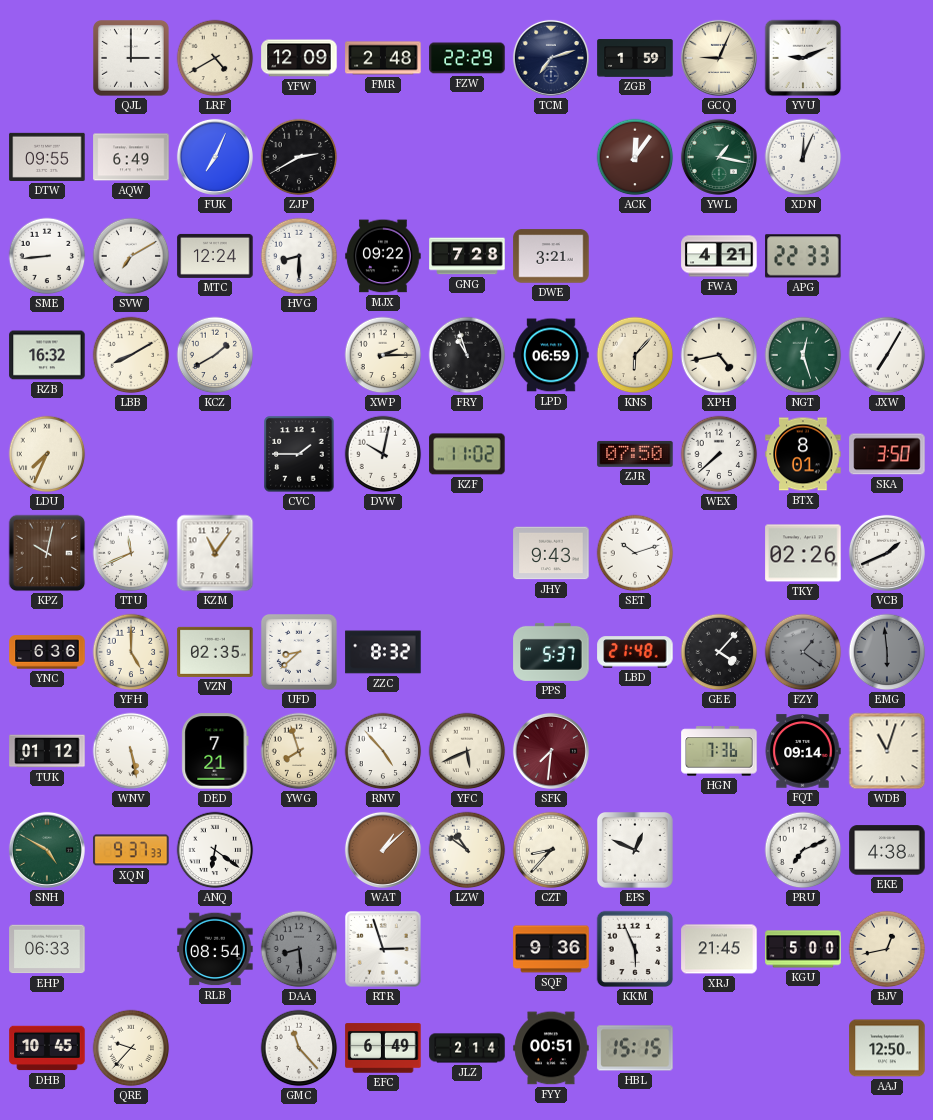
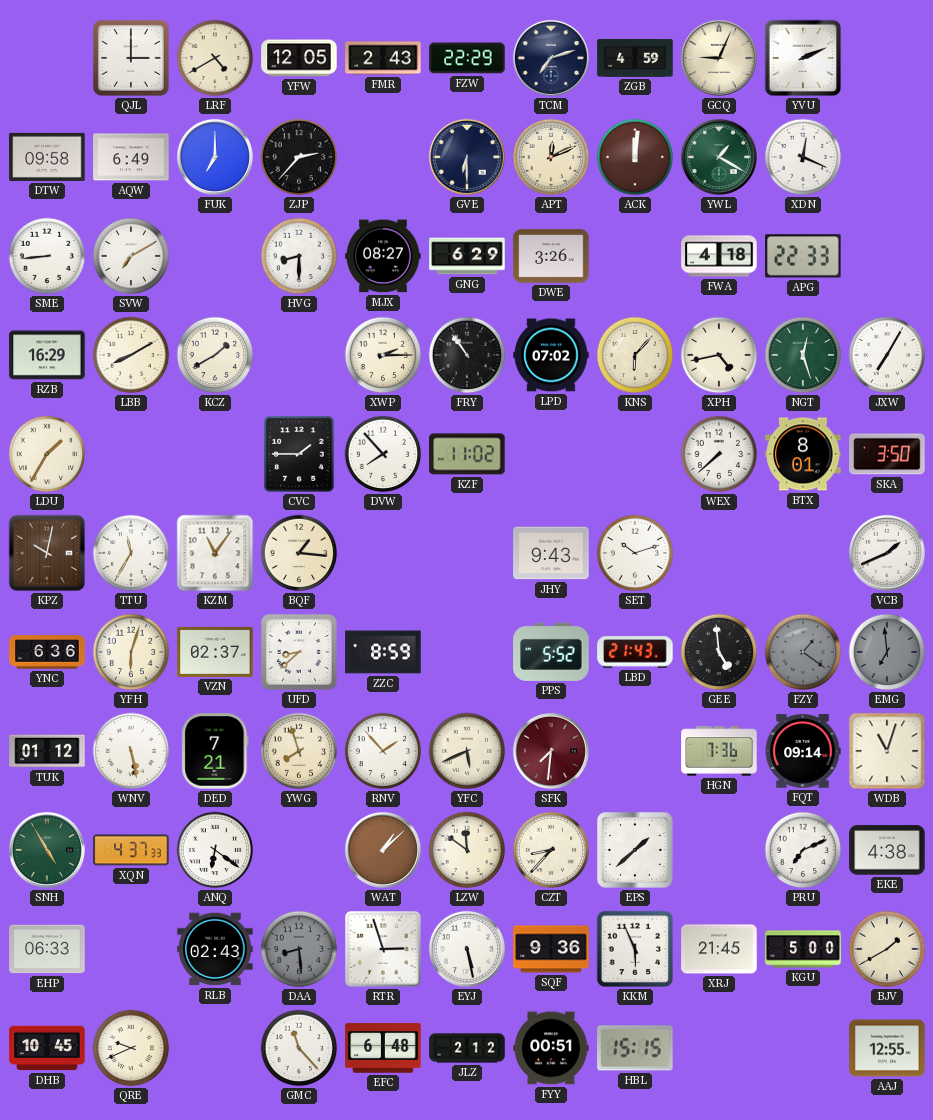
YFW: 12:09 -> 12:05 (299, 58)
FMR: 2:48 -> 2:43 (383, 58)
ZGB: 1:59 -> 4:59 (635, 58)
YVU: 9:11 -> 2:11 (803, 58)
DTW: 09:55 -> 09:58 (47, 157)
FUK: 7:04 -> 7:00 (215, 157)
ZJP: 2:40 -> 2:37 (299, 157)
GVE: none -> 6:30 (467, 157)
APT: none -> 12:11 (551, 157)
ACK: 12:06 -> 12:01 (635, 157)
YWL: 1:17 -> 1:20 (719, 157)
XDN: 12:04 -> 12:19 (803, 157)
MTC: 12:24 -> none (215, 256)
MJX: 09:22 -> 08:27 (383, 256)
GNG: 7:28 -> 6:29 (467, 256)
DWE: 3:21 -> 3:26 (551, 256)
FWA: 4:21 -> 4:18 (719, 256)
RZB: 16:32 -> 16:29 (47, 355)
FRY: 10:57 -> 10:54 (467, 355)
LPD: 06:59 -> 07:02 (551, 355)
LDU: 7:34 -> 1:35 (47, 454)
DVW: 10:02 -> 7:53 (383, 454)
ZJR: 07:50 -> none (635, 454)
TTU: 11:41 -> 11:35 (131, 553)
BQF: none -> 1:16 (299, 553)
TKY: 02:26 -> none (803, 553)
YFH: 5:00 -> 6:03 (131, 652)
VZN: 02:35 -> 02:37 (215, 652)
ZZC: 8:32 -> 8:59 (383, 652)
PPS: 5:37 -> 5:52 (551, 652)
LBD: 21:48 -> 21:43 (635, 652)
GEE: 4:07 -> 4:59 (719, 652)
EMG: 5:59 -> 6:59 (887, 652)
RNV: 4:53 -> 1:53 (383, 751)
SNH: 4:50 -> 4:55 (47, 850)
XQN: 9:37 -> 4:37 (131, 850)
LZW: 10:51 -> 11:51 (467, 850)
EPS: 12:49 -> 1:38 (636, 851)
RLB: 08:54 -> 02:43 (215, 949)
EYJ: none -> 5:28 (467, 949)
BJV: 12:43 -> 1:40 (887, 949)
QRE: 9:37 -> 9:41 (131, 1048)
EFC: 6:49 -> 6:48 (383, 1048)
JLZ: 2:14 -> 2:12 (467, 1048)
AAJ: 12:50 -> 12:55 (887, 1048)
